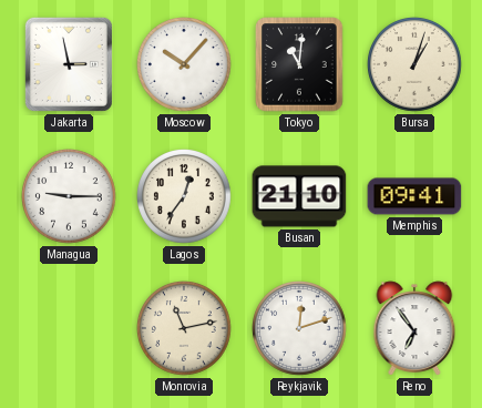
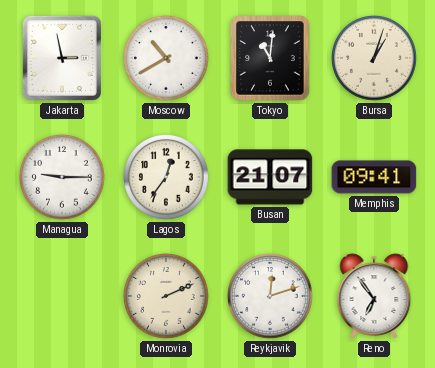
Moscow: 10:07 -> 10:40 (167, 59)
Busan: 21:10 -> 21:07 (270, 177)
Monrovia: 11:13 -> 2:11 (167, 297)
